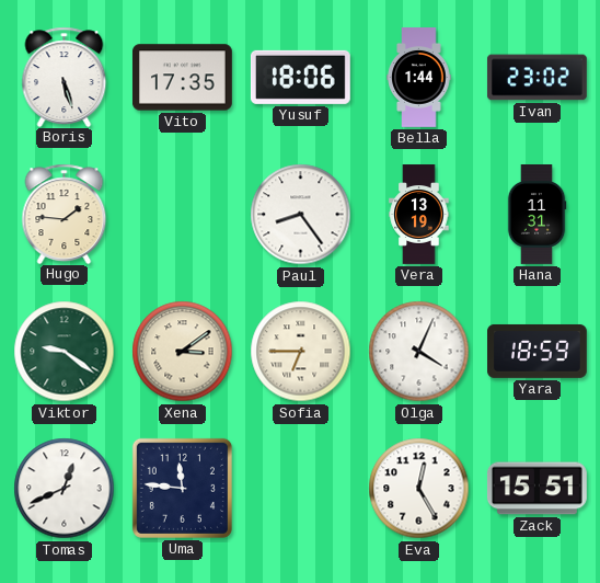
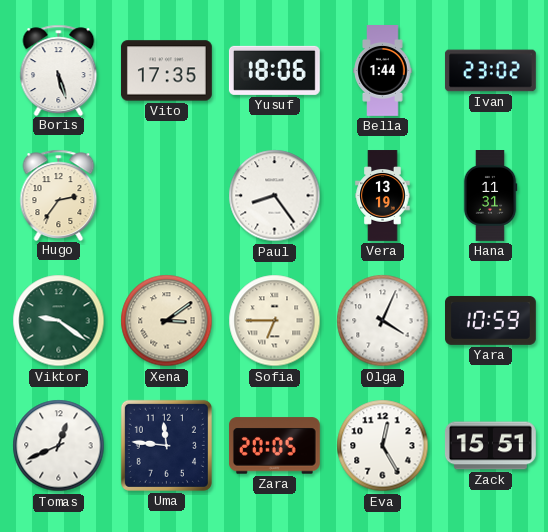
Hugo: 1:46 -> 2:36 (59, 195)
Yara: 18:59 -> 10:59 (491, 320)
Zara: none -> 20:05 (274, 446)
